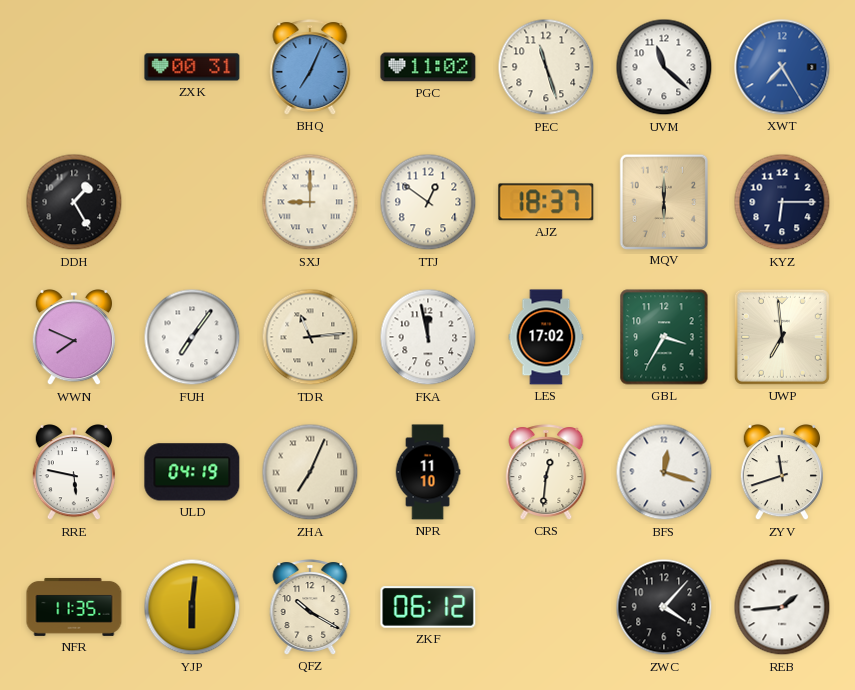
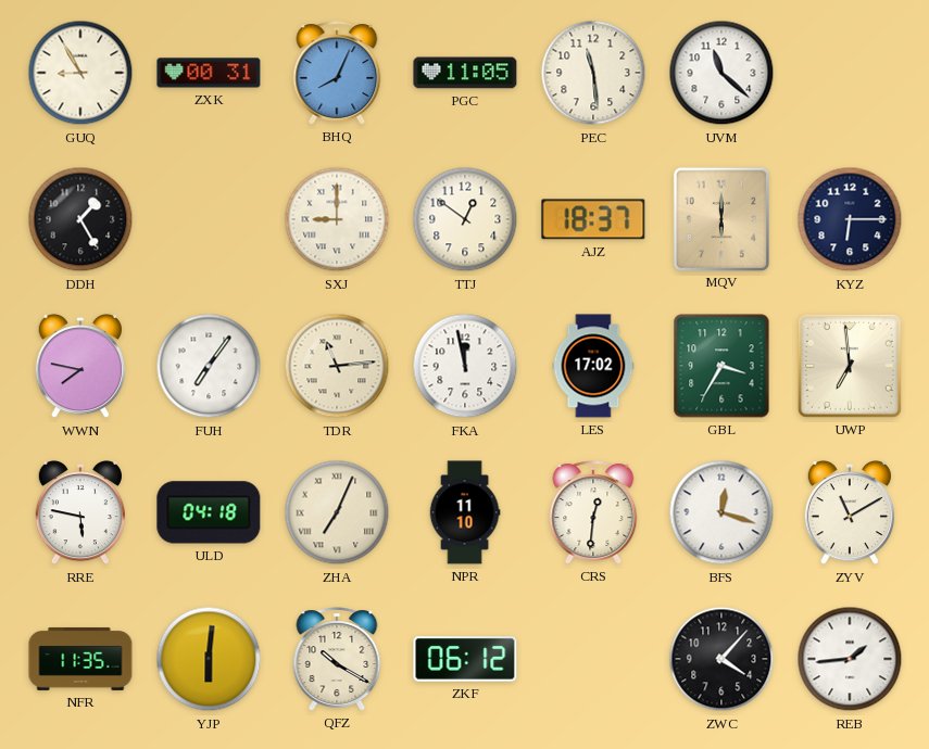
GUQ: none -> 8:55 (80, 73)
BHQ: 7:04 -> 8:04 (337, 73)
PGC: 11:02 -> 11:05 (465, 73)
PEC: 11:27 -> 11:29 (593, 73)
XWT: 7:25 -> none (782, 67)
WWN: 7:49 -> 7:47 (80, 367)
ULD: 04:19 -> 04:18 (209, 512)
ZYV: 11:42 -> 11:10 (850, 513)
